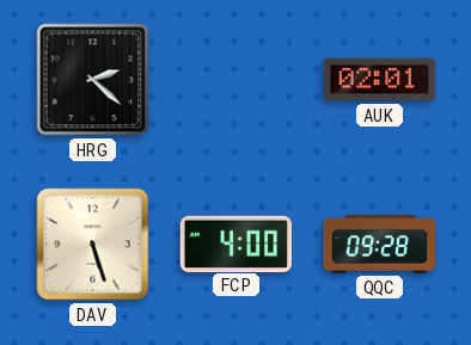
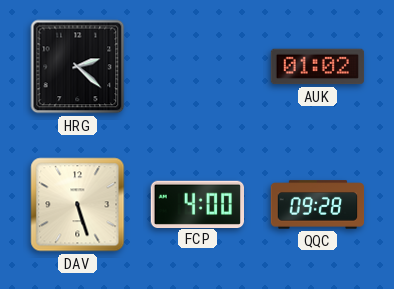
AUK: 02:01 -> 01:02 (318, 67)
